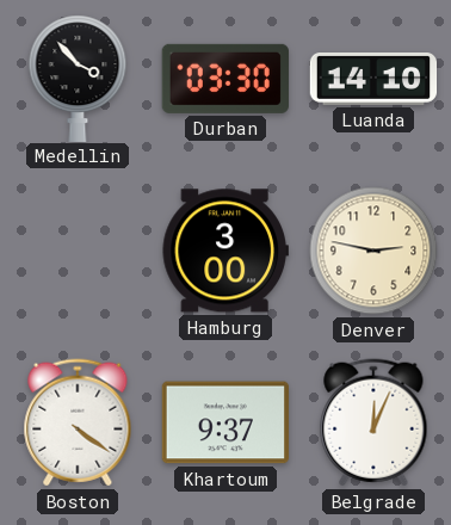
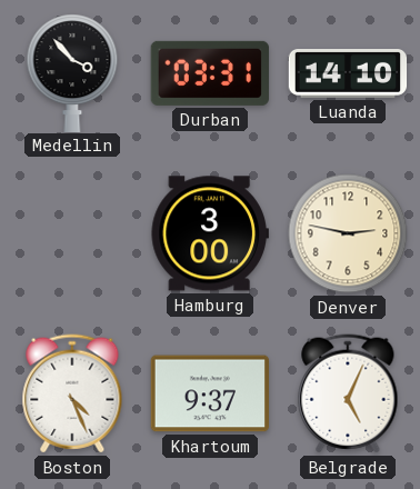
Durban: 03:30 -> 03:31 (210, 73)
Boston: 4:21 -> 4:26 (72, 393)
Belgrade: 12:04 -> 5:04 (348, 393)
